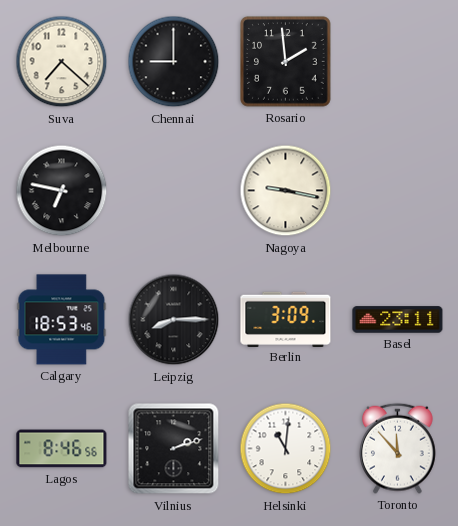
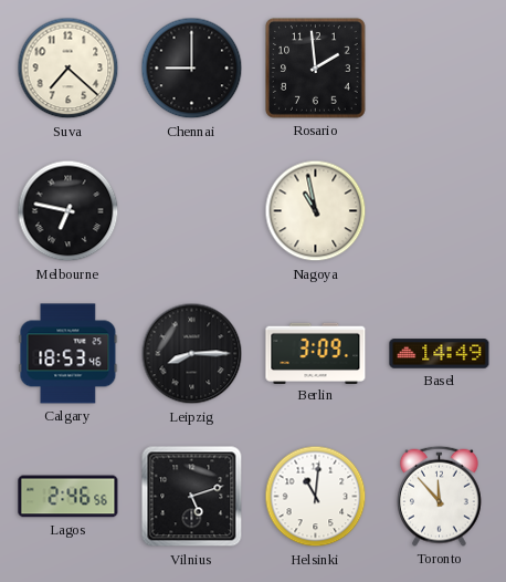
Nagoya: 9:17 -> 10:58 (316, 211)
Basel: 23:11 -> 14:49 (440, 354)
Lagos: 8:46 -> 2:46 (68, 497)
Vilnius: 2:12 -> 5:12 (192, 497)
